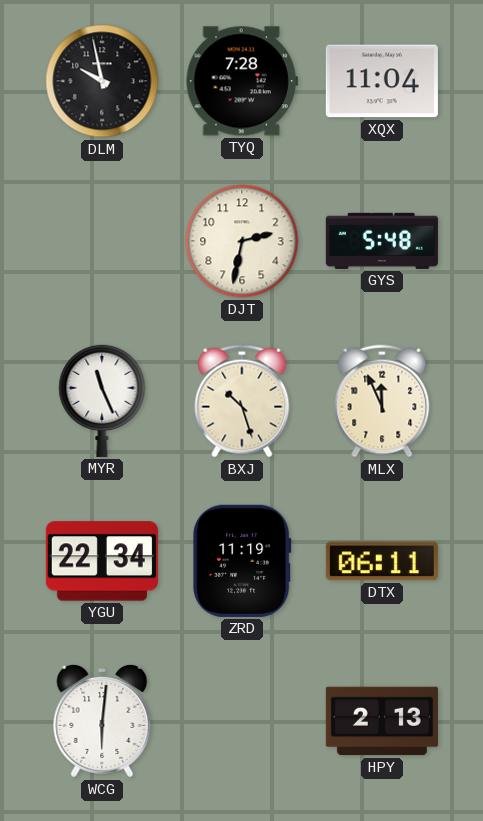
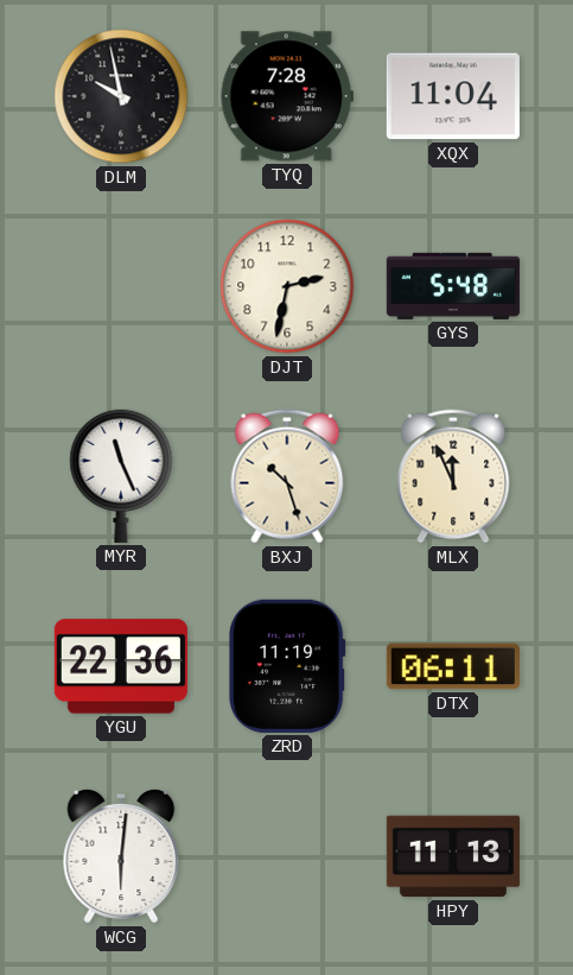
YGU: 22:34 -> 22:36 (121, 666)
HPY: 2:13 -> 11:13 (453, 856)
